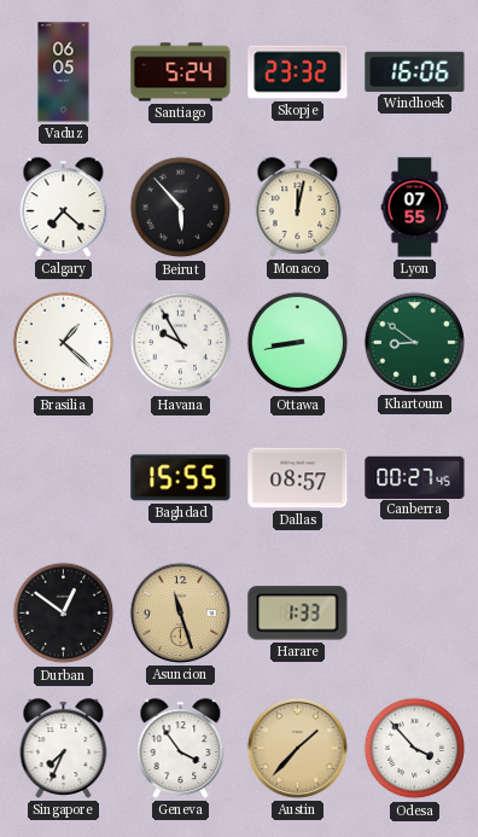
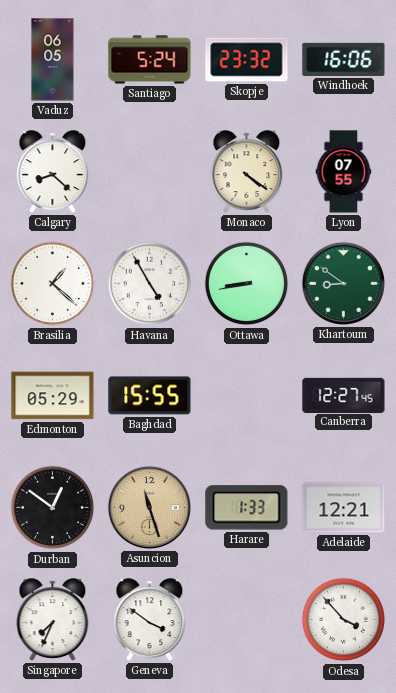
Calgary: 7:22 -> 8:22 (53, 172)
Beirut: 5:53 -> none (181, 208)
Monaco: 12:02 -> 4:21 (247, 172)
Havana: 9:55 -> 4:55 (150, 284)
Edmonton: none -> 05:29 (53, 396)
Dallas: 08:57 -> none (298, 478)
Canberra: 00:27 -> 12:27 (344, 395)
Adelaide: none -> 12:21 (344, 508)
Geneva: 3:54 -> 3:51 (150, 620)
Austin: 1:37 -> none (297, 748)
